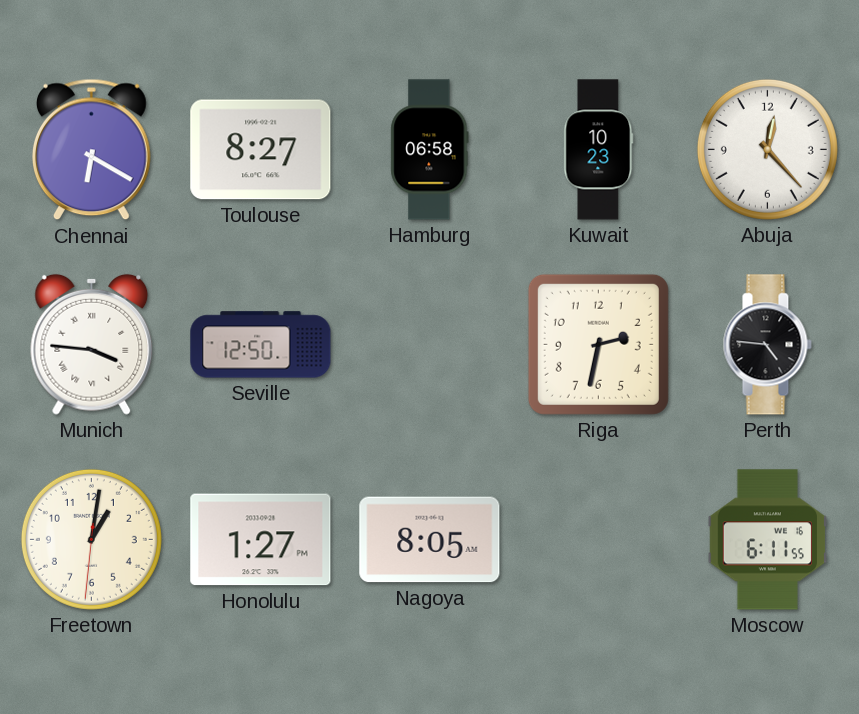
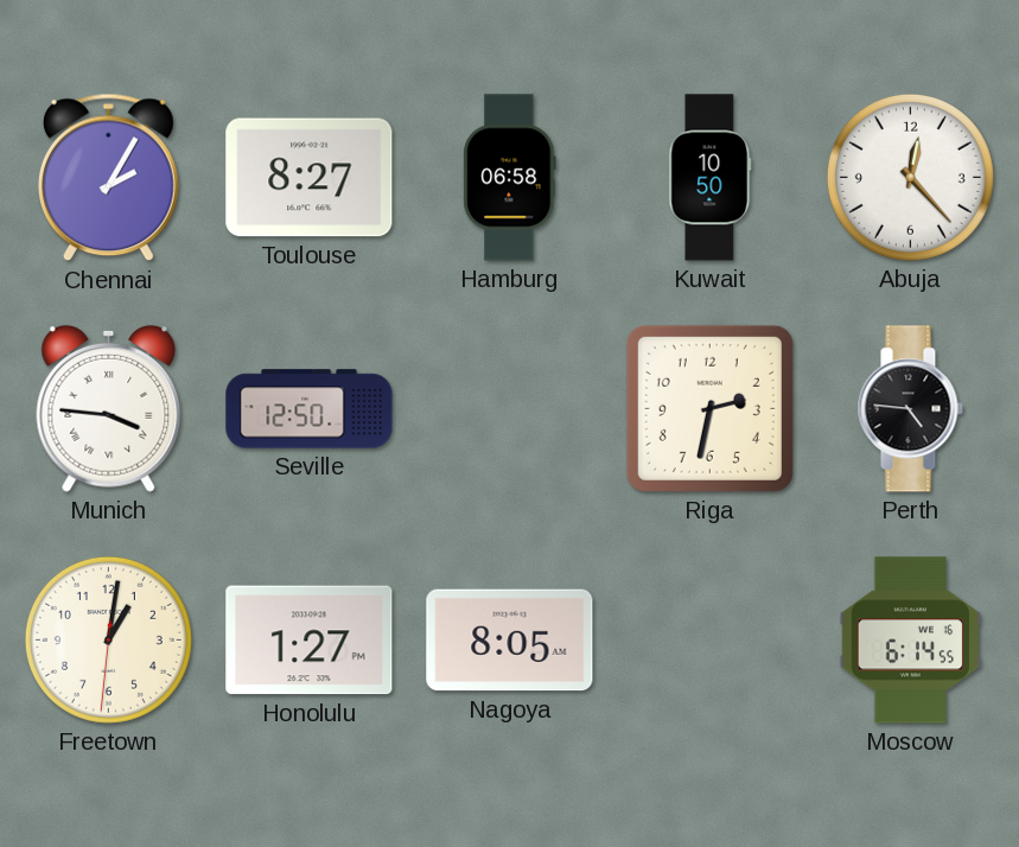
Chennai: 6:20 -> 2:05 (109, 178)
Kuwait: 10:23 -> 10:50 (711, 178)
Moscow: 6:11 -> 6:14 (910, 641)
